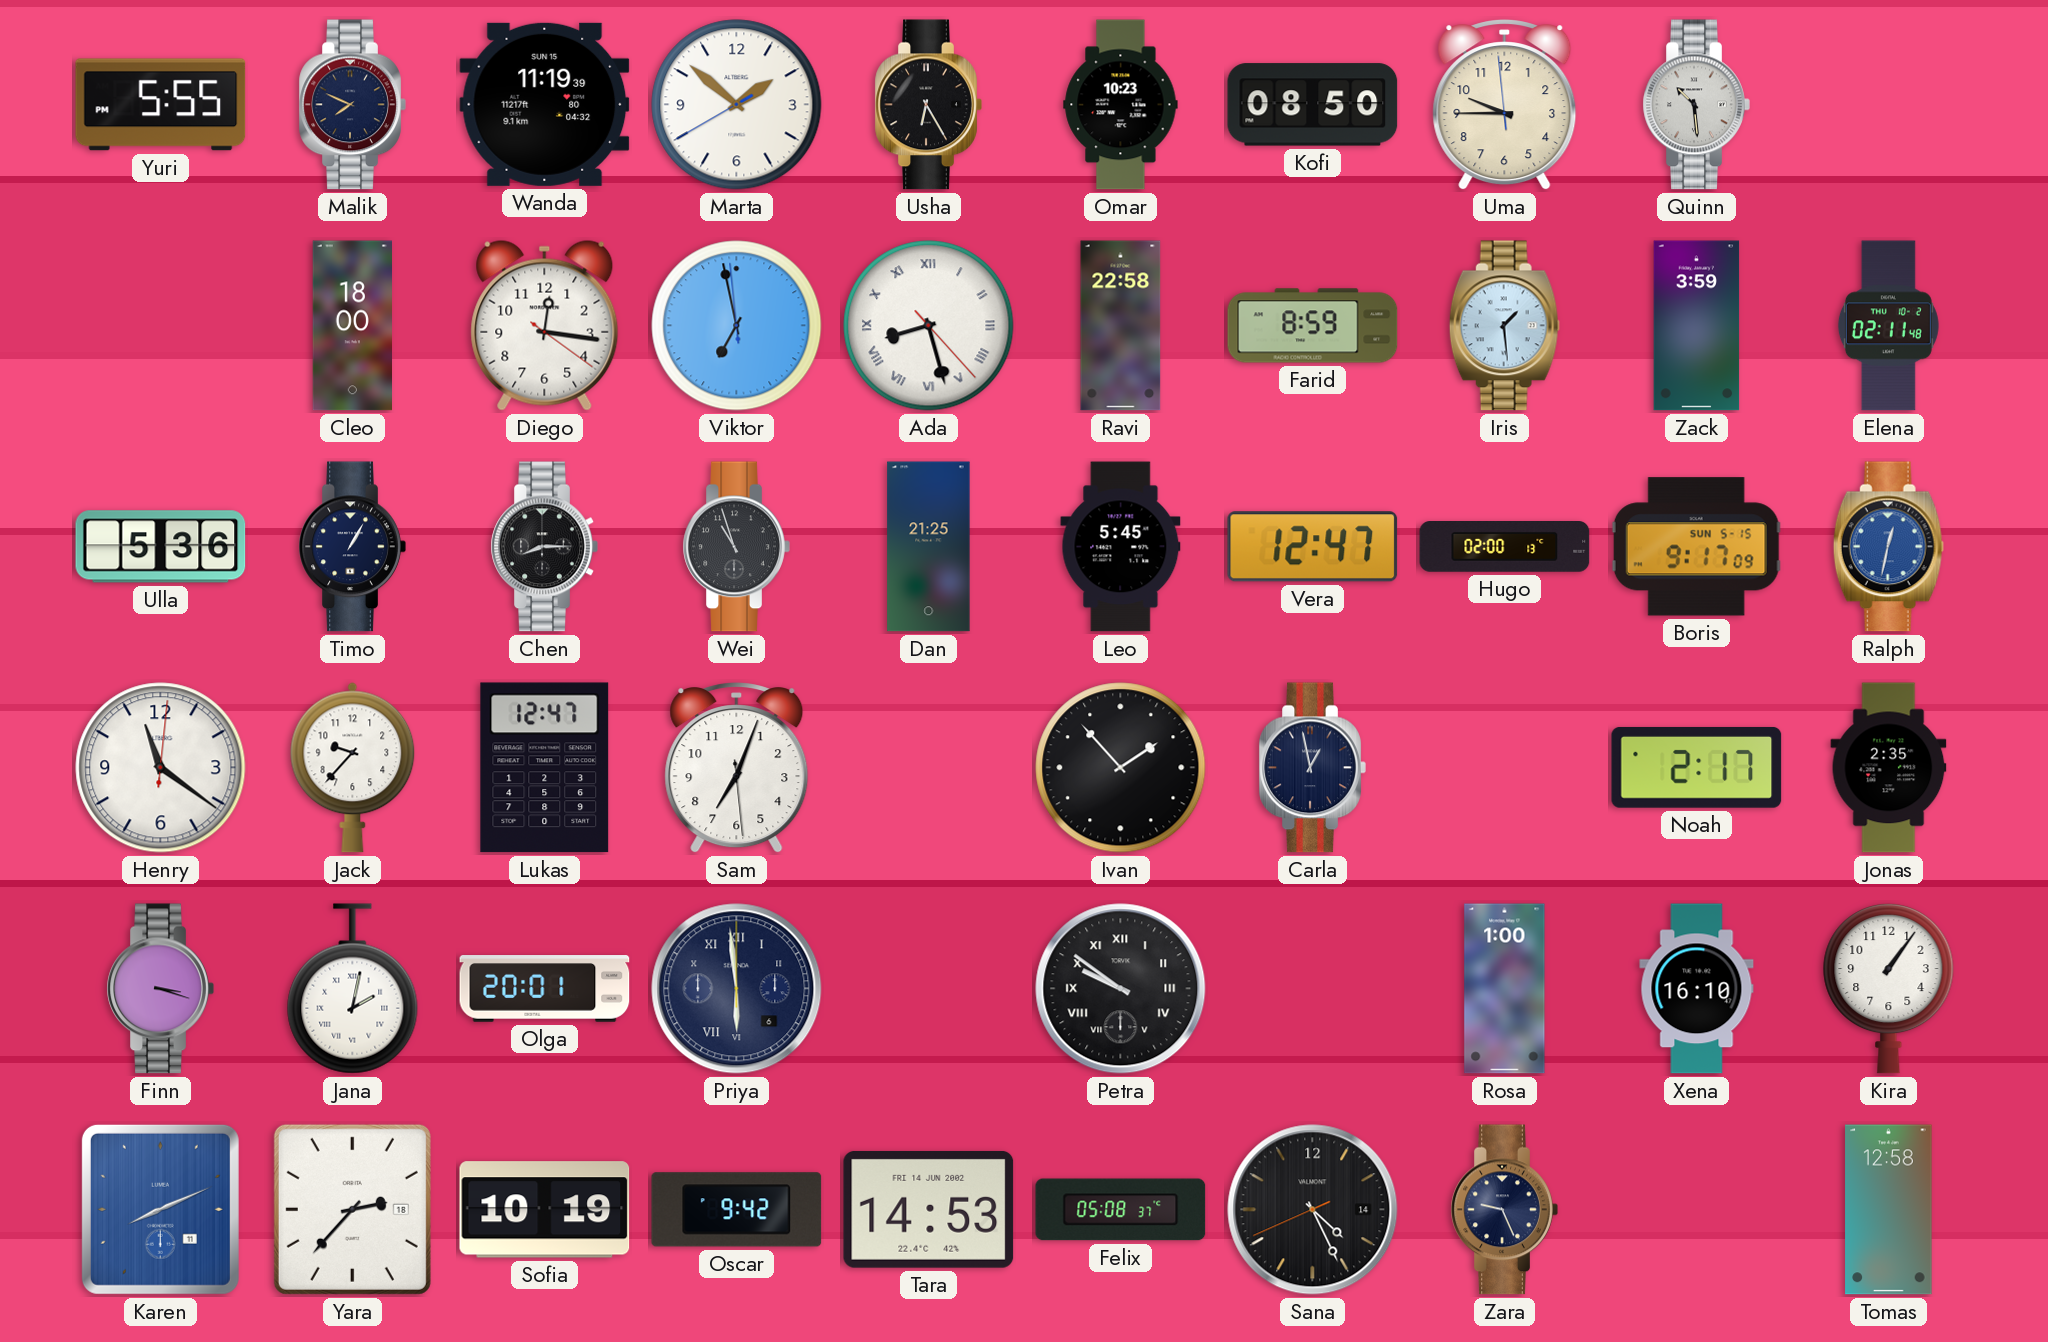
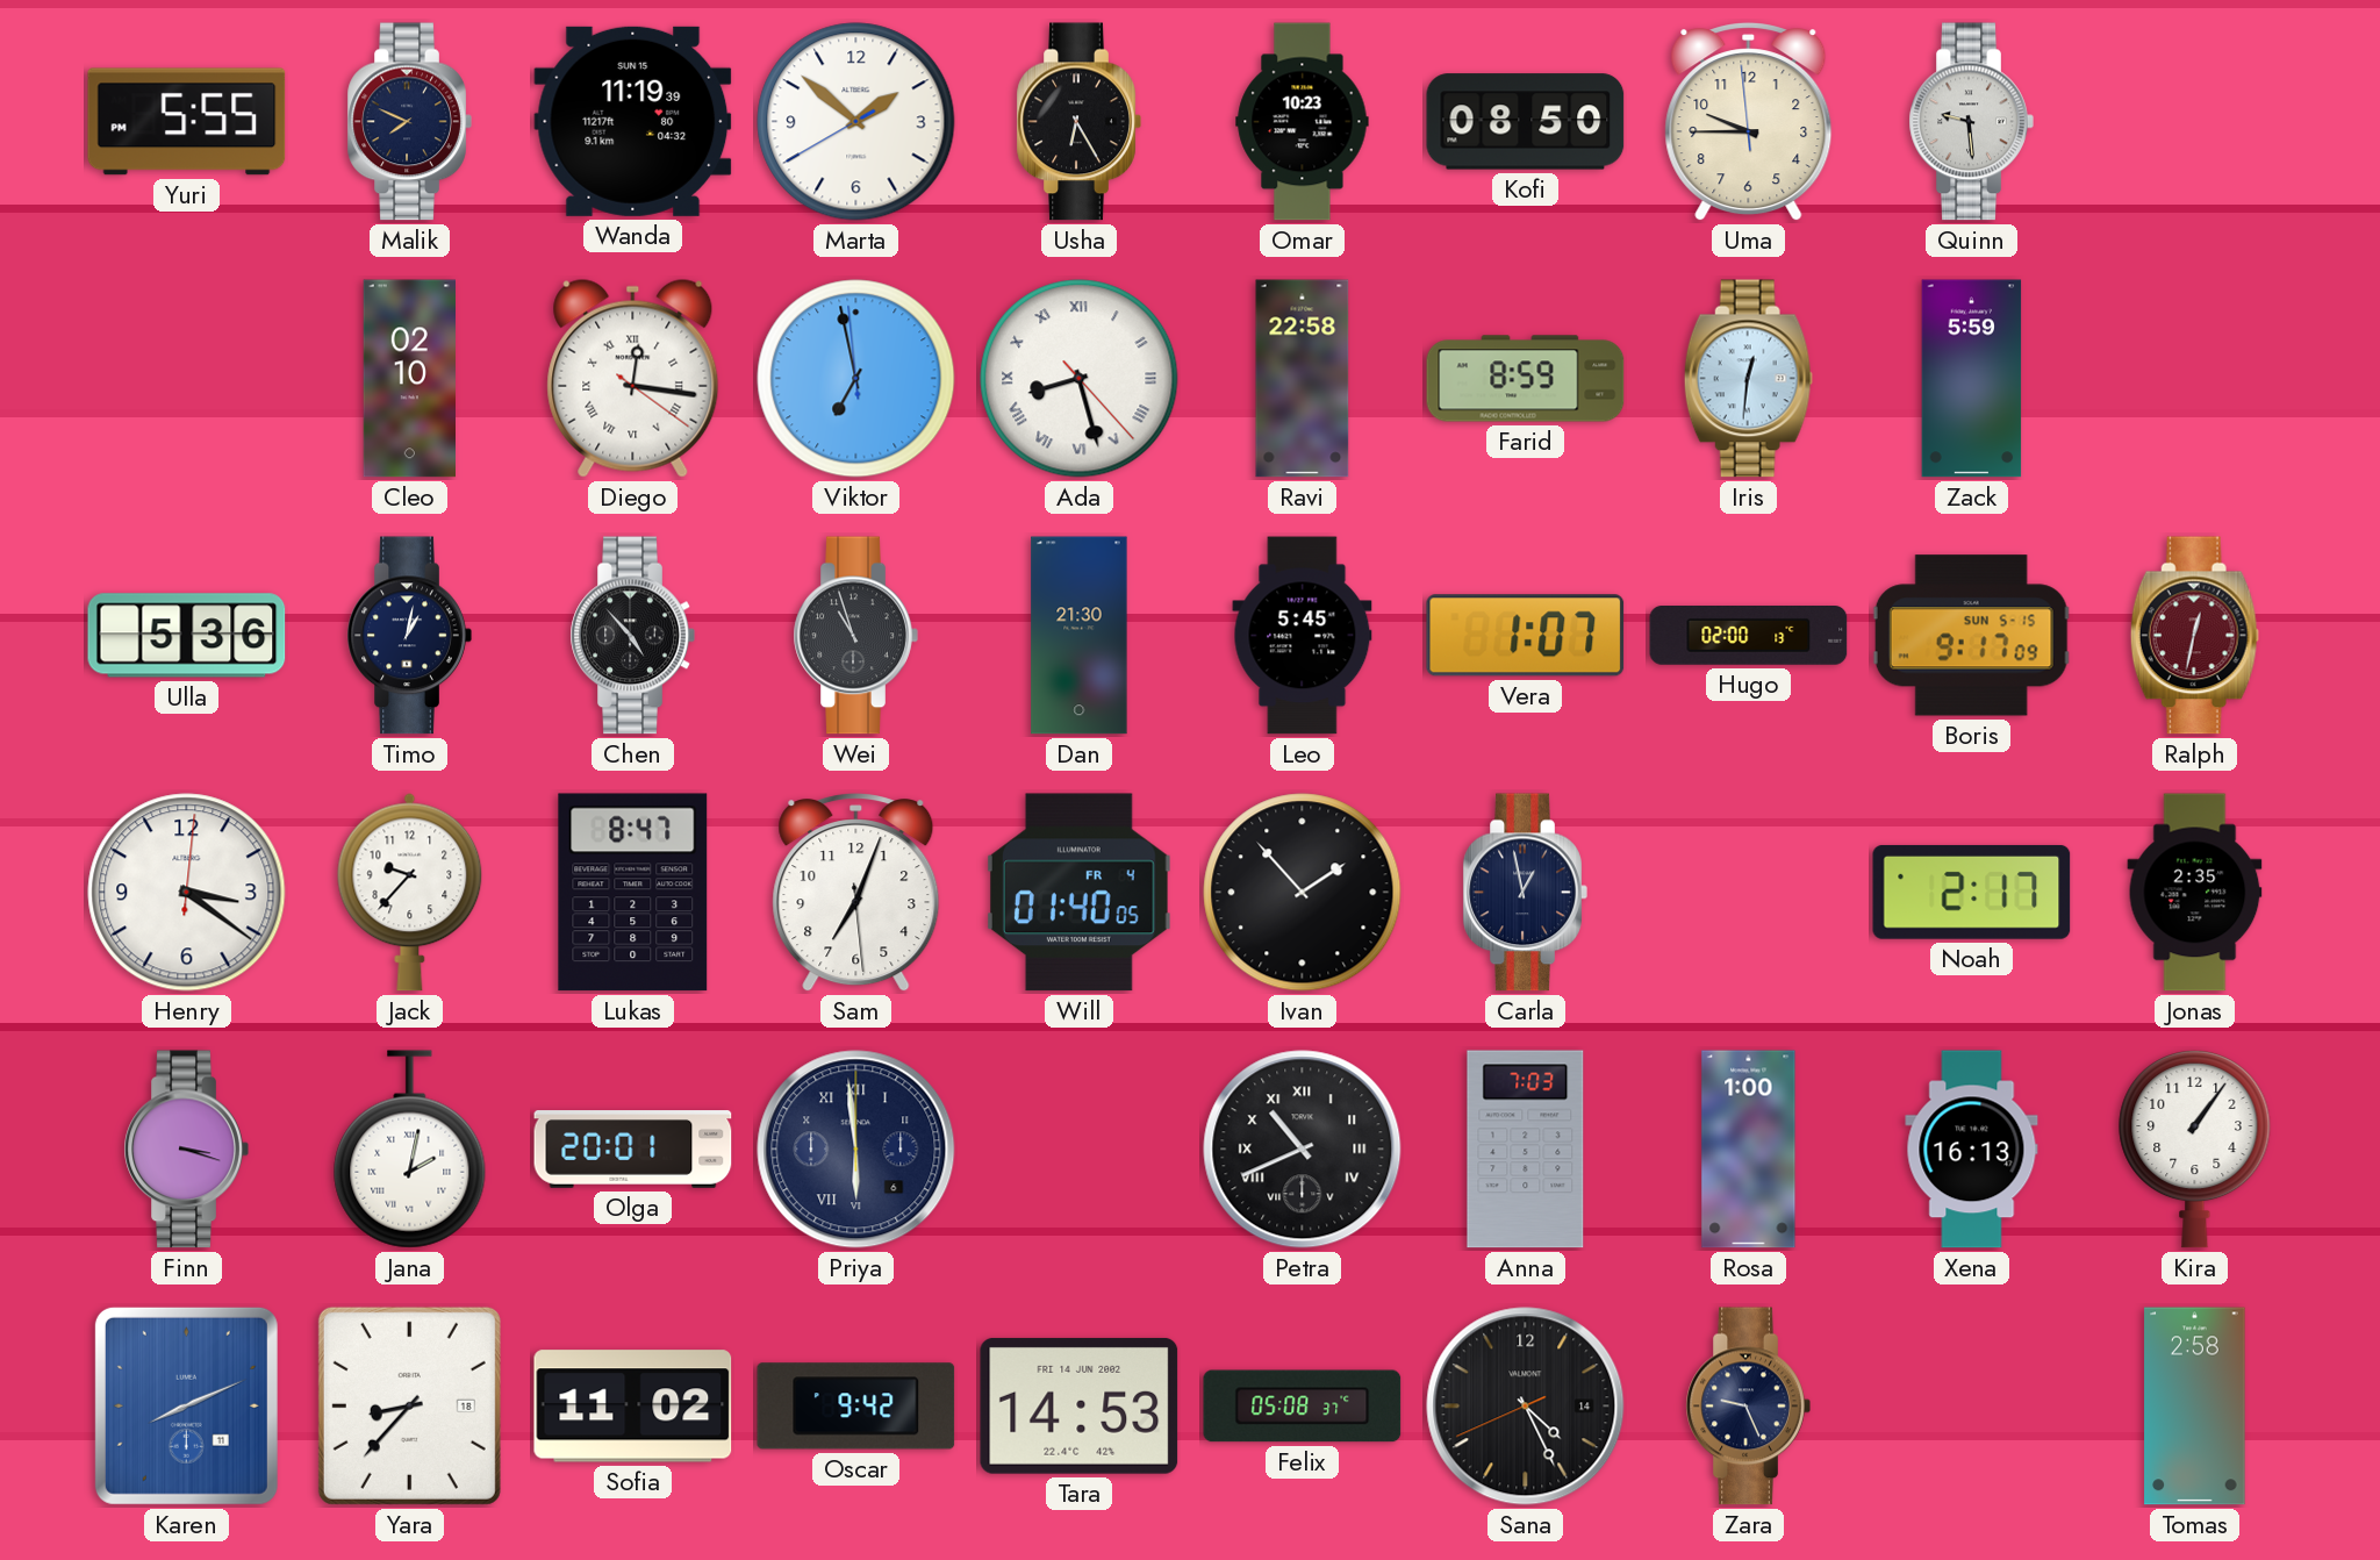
Quinn: 10:29 -> 9:29 (1971, 122)
Cleo: 18:00 -> 02:10 (409, 379)
Diego numerals: Arabic -> Roman (633, 378)
Iris: 1:29 -> 12:31 (1748, 379)
Zack: 3:59 -> 5:59 (1972, 379)
Elena: 02:11 -> none (1888, 326)
Timo: 1:05 -> 1:02 (409, 636)
Chen: 8:15 -> 4:53 (632, 636)
Dan: 21:25 -> 21:30 (1080, 636)
Vera: 12:47 -> 1:07 (1526, 636)
Ralph dial: blue -> burgundy (2194, 636)
Henry: 11:21 -> 3:21 (187, 893)
Lukas: 12:47 -> 8:47 (633, 893)
Will: none -> 01:40 (1078, 893)
Petra: 9:51 -> 10:41 (1303, 1150)
Anna: none -> 7:03 (1526, 1150)
Xena: 16:10 -> 16:13 (1972, 1150)
Yara: 2:37 -> 8:37 (409, 1405)
Sofia: 10:19 -> 11:02 (633, 1407)
Tomas: 12:58 -> 2:58 (2195, 1407)
